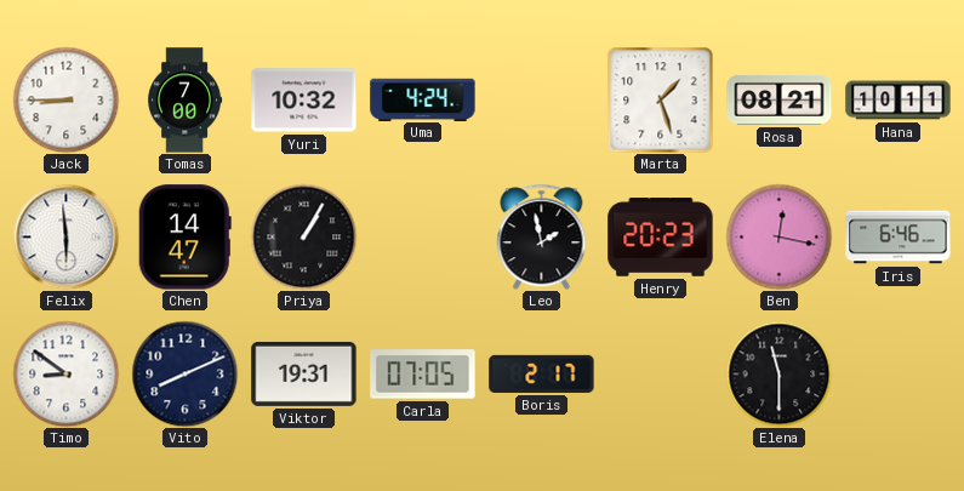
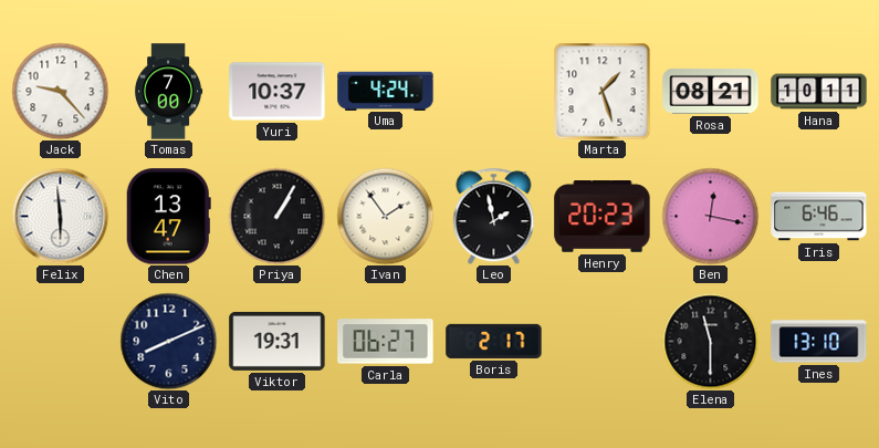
Jack: 8:45 -> 9:23 (60, 91)
Yuri: 10:32 -> 10:37 (278, 92)
Chen: 14:47 -> 13:47 (168, 217)
Ivan: none -> 1:54 (385, 216)
Timo: 8:51 -> none (65, 373)
Carla: 07:05 -> 06:27 (386, 342)
Ines: none -> 13:10 (819, 342)
